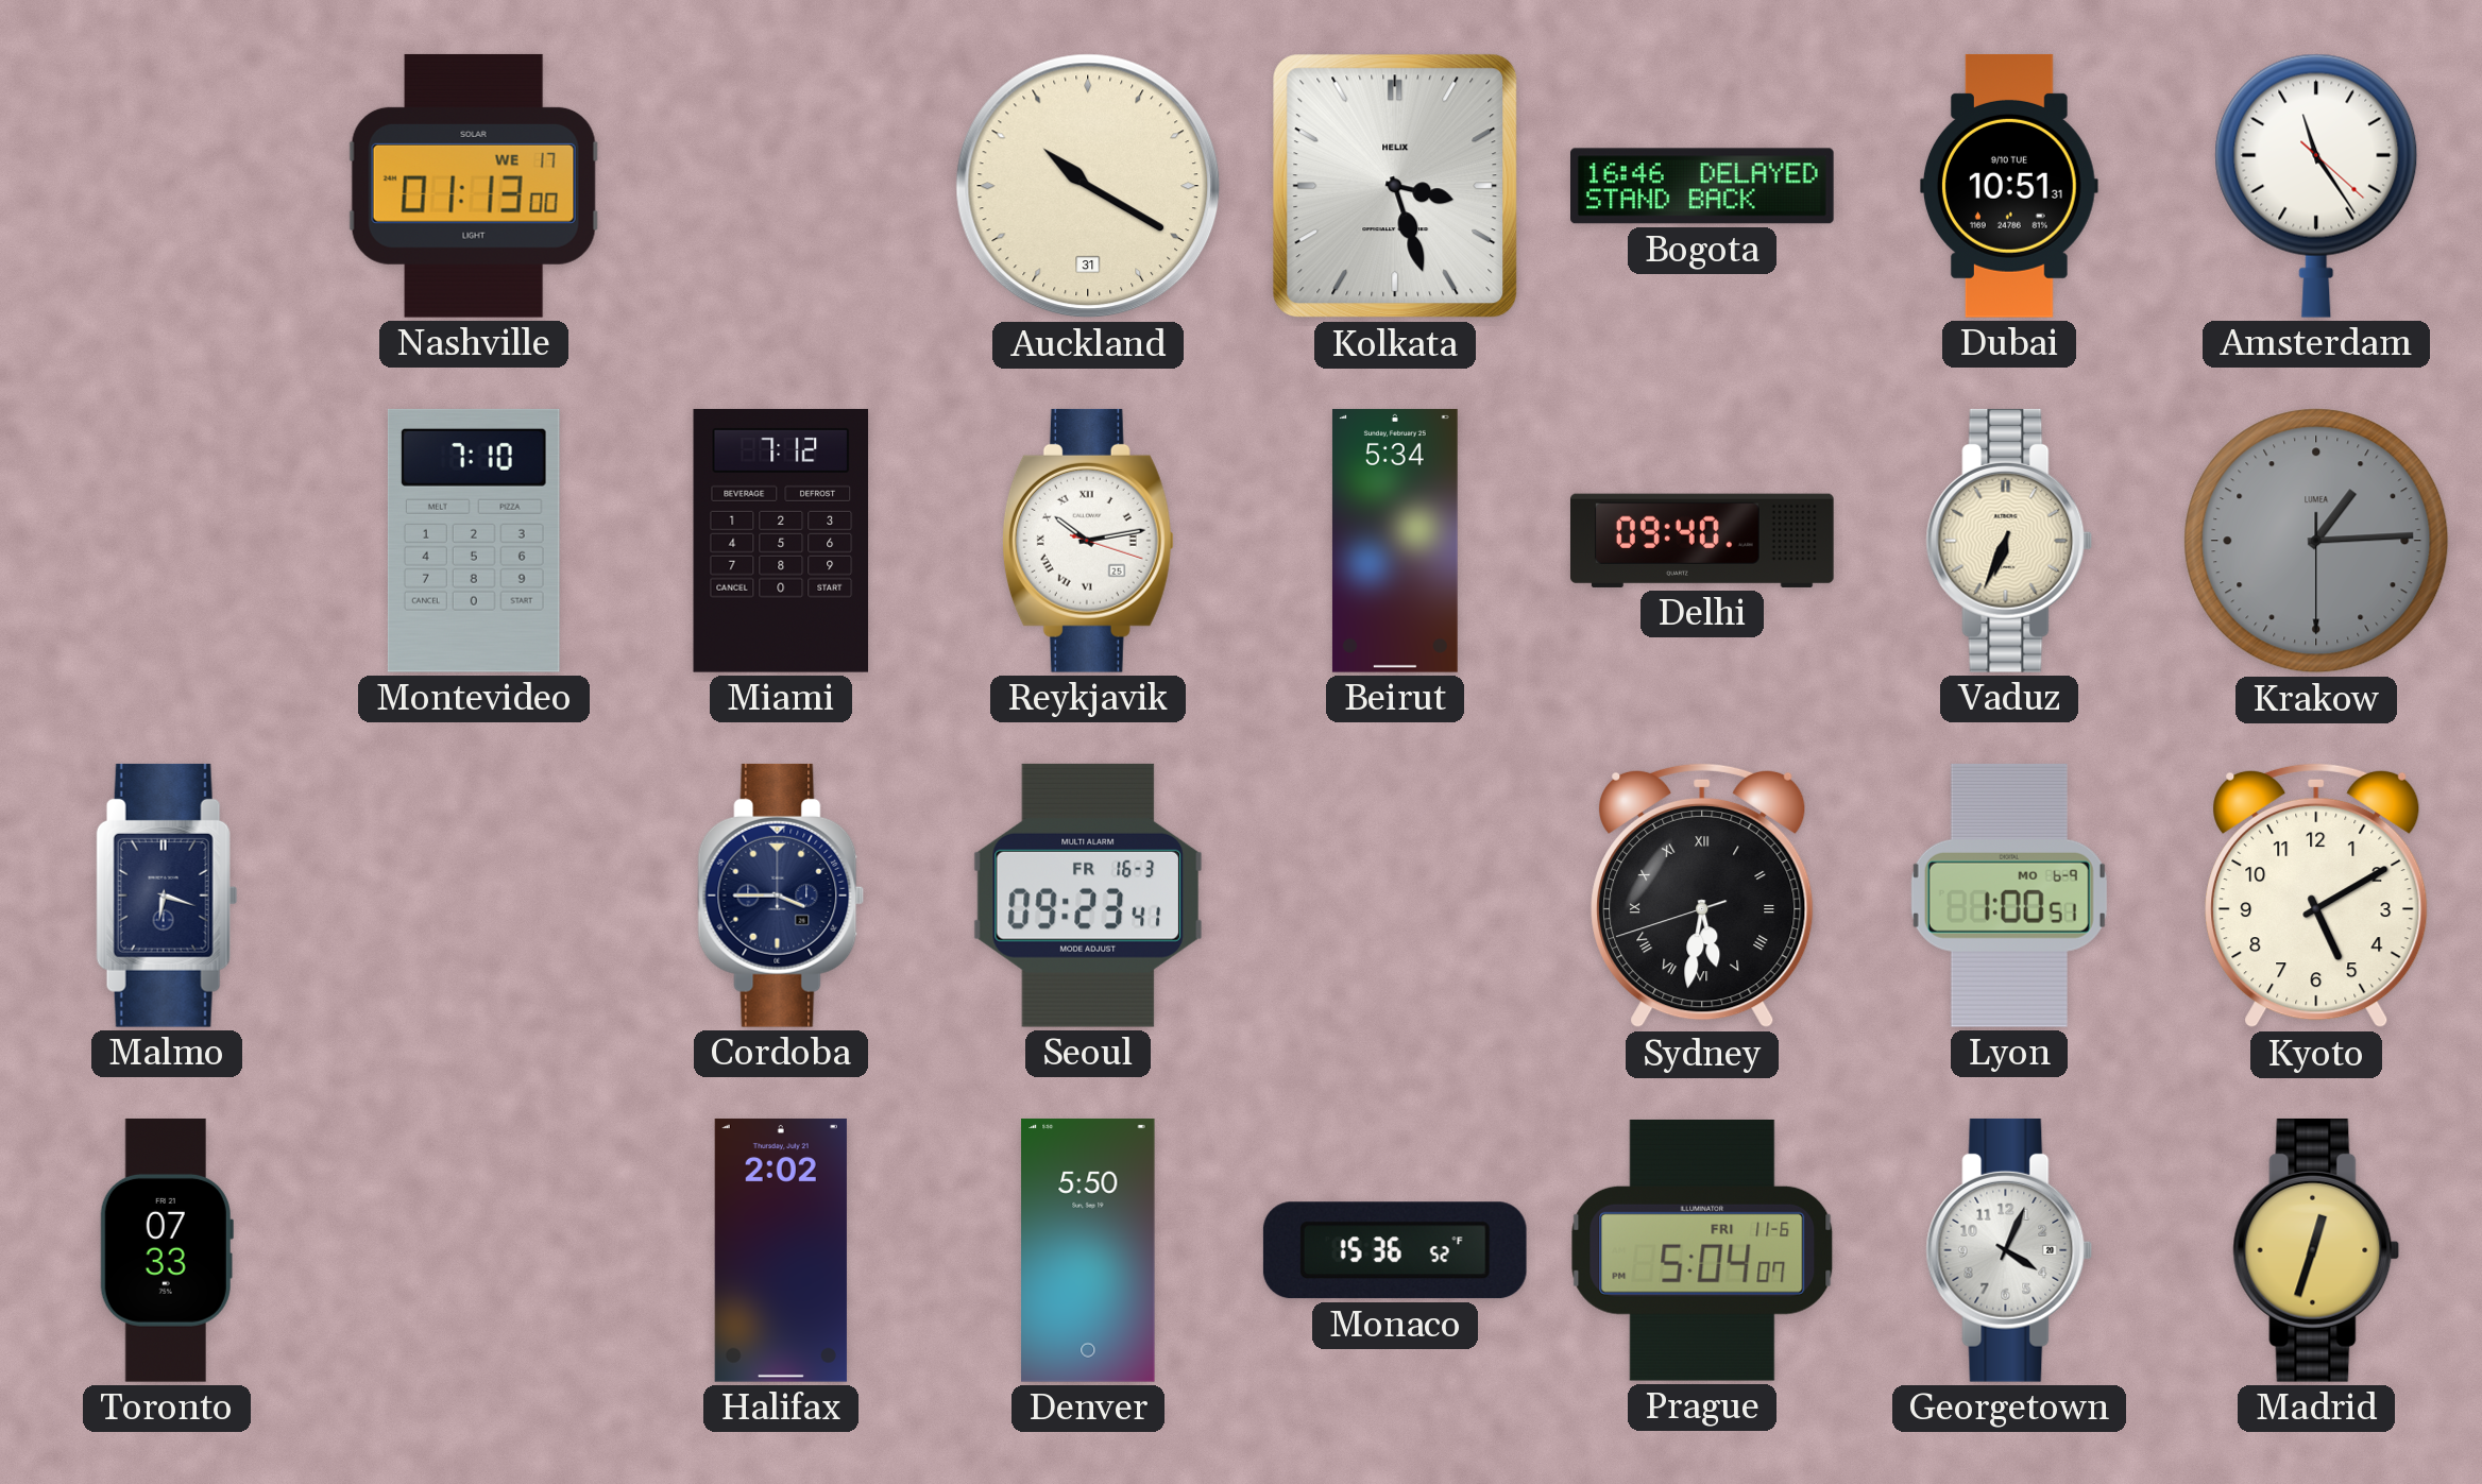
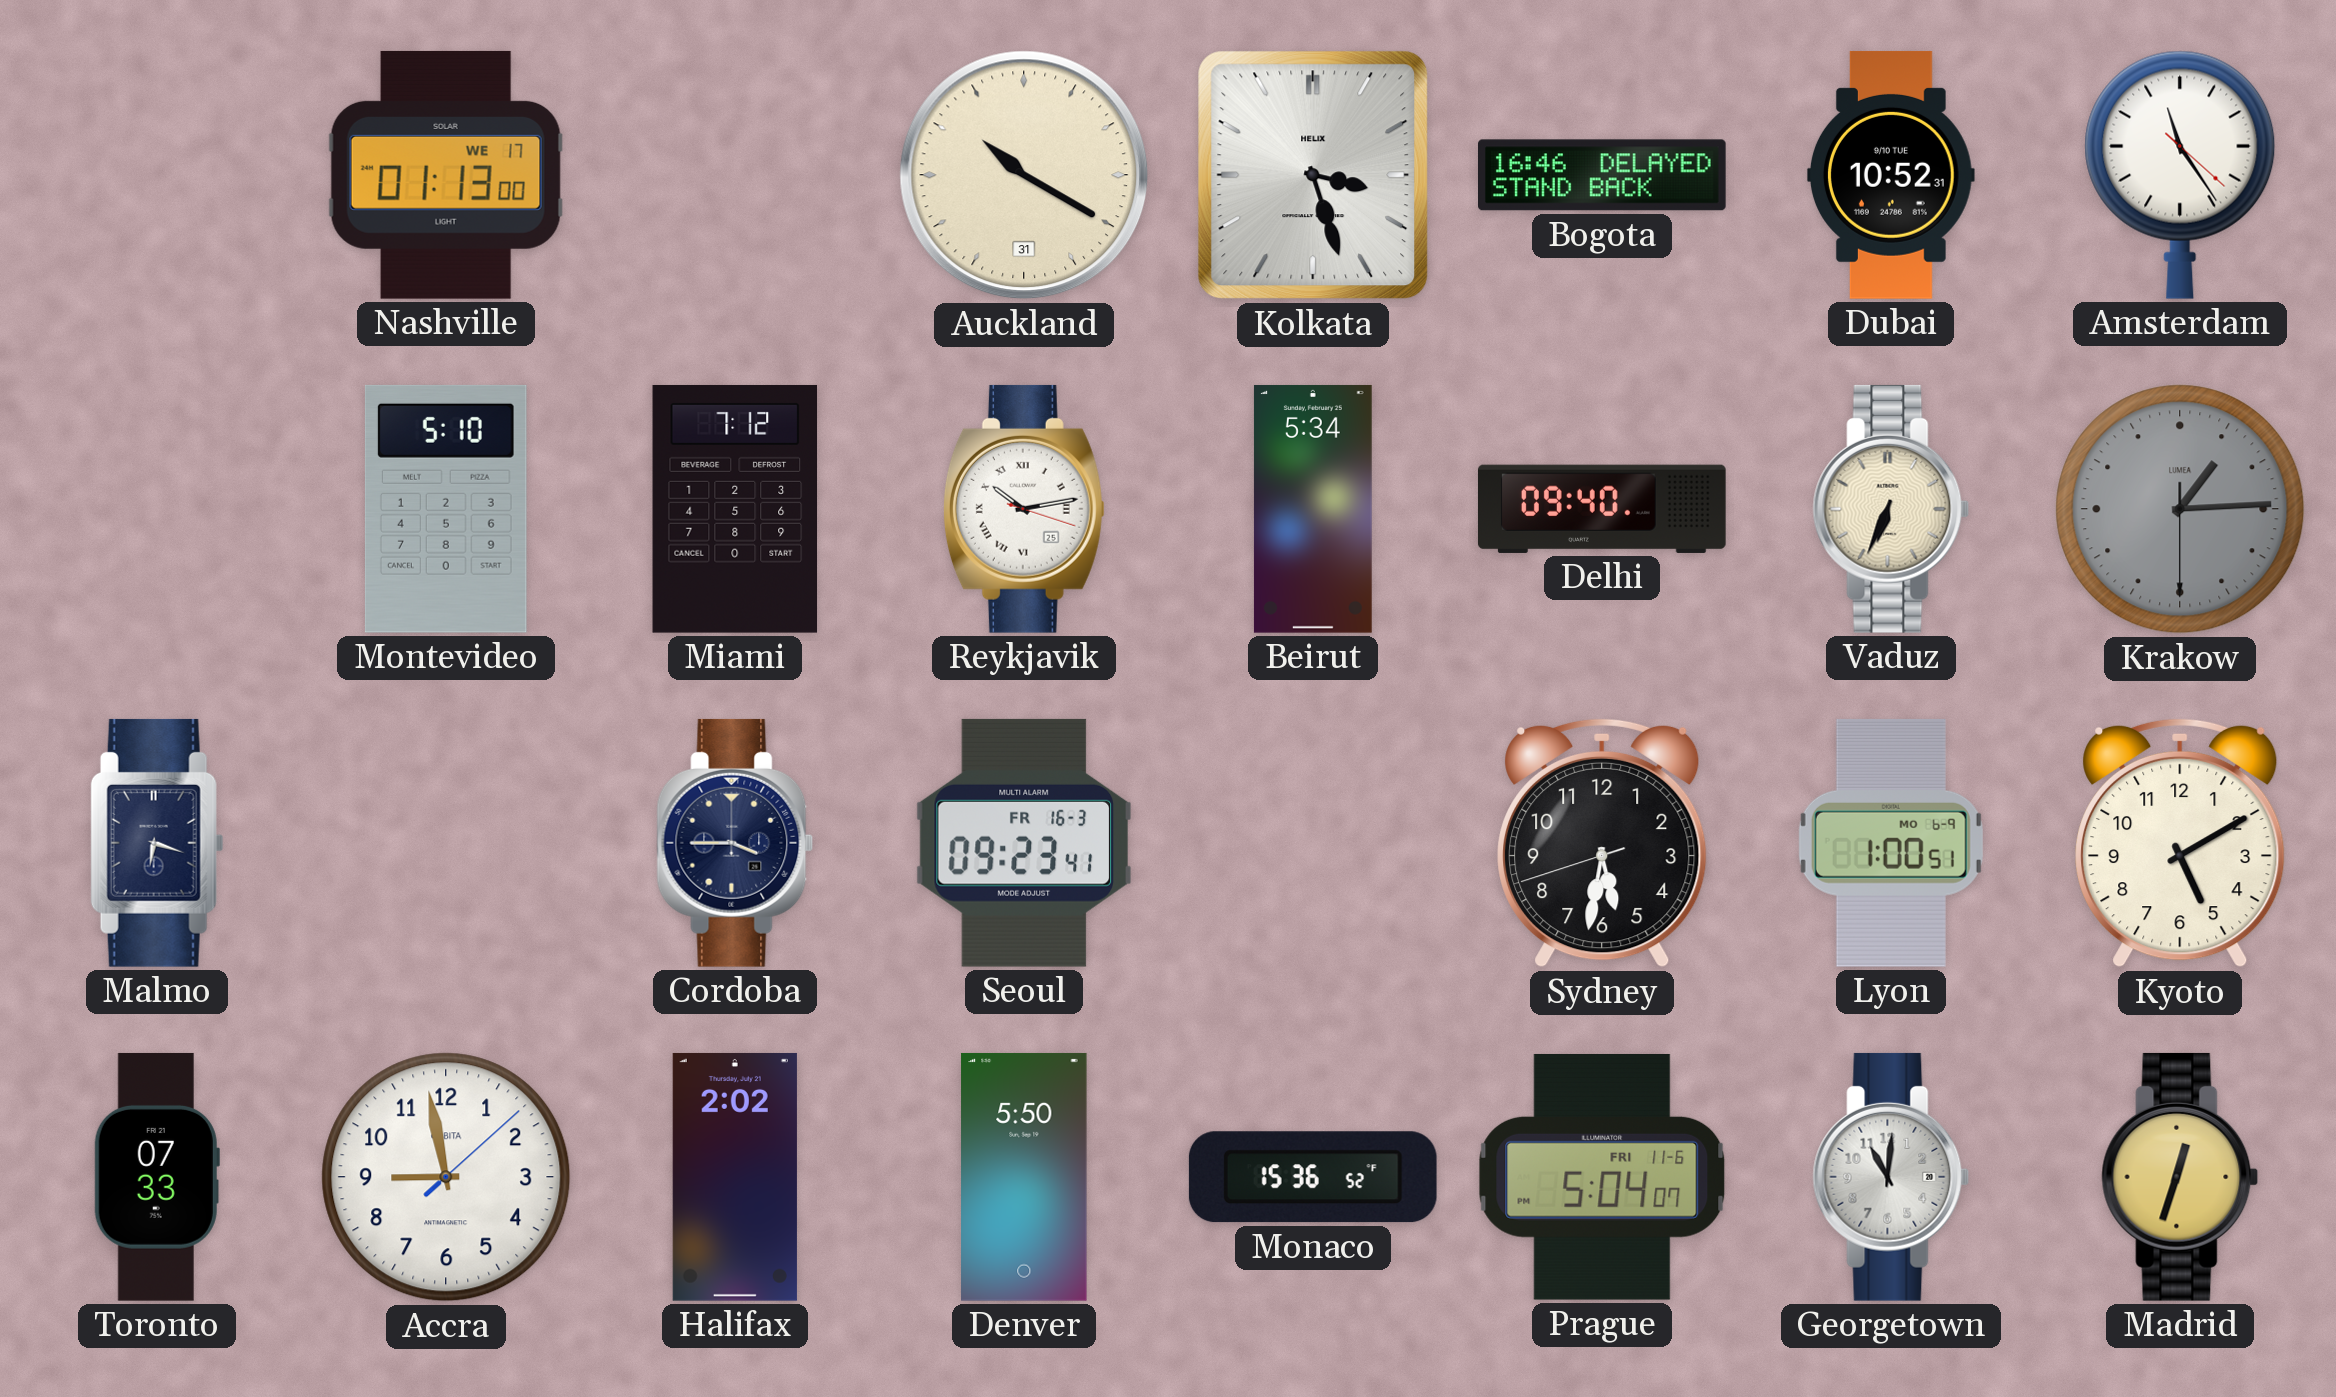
Dubai: 10:51 -> 10:52 (1891, 175)
Montevideo: 7:10 -> 5:10 (446, 509)
Sydney numerals: Roman -> Arabic (1602, 843)
Accra: none -> 8:58 (446, 1177)
Georgetown: 4:04 -> 11:01 (1891, 1177)
